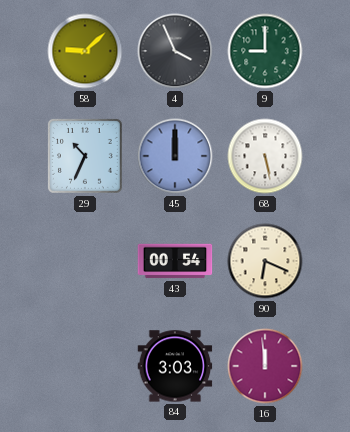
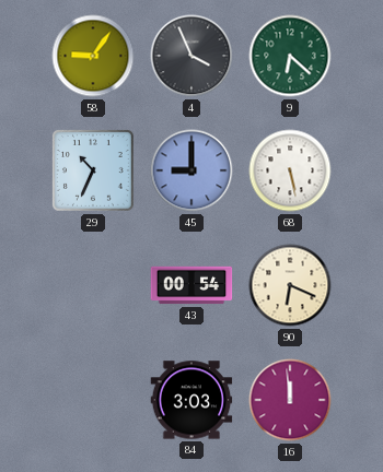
58: 9:08 -> 9:06 (93, 56)
9: 9:00 -> 6:22 (290, 56)
45: 12:00 -> 9:00 (191, 170)
